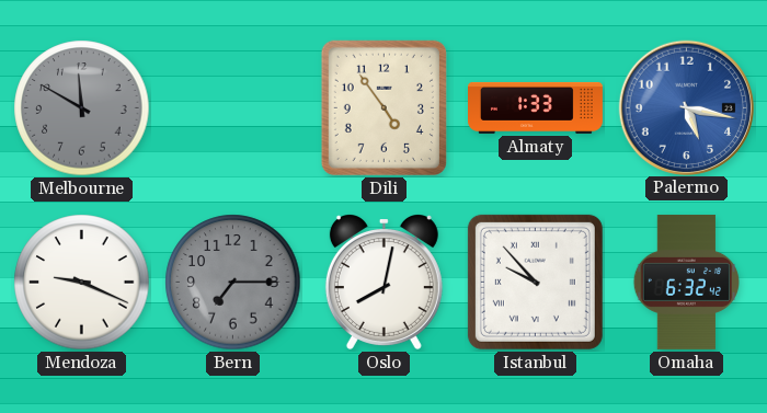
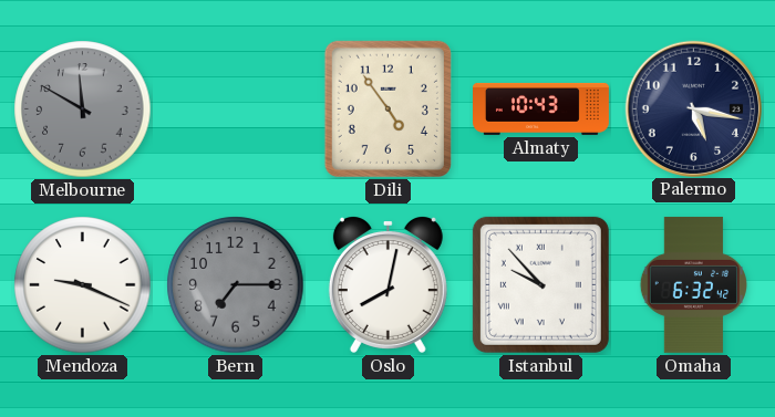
Almaty: 1:33 -> 10:43 (541, 108)
Palermo dial: blue -> navy (693, 108)
